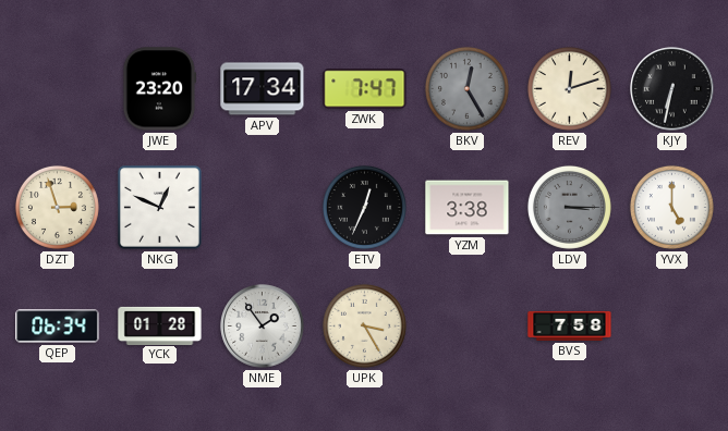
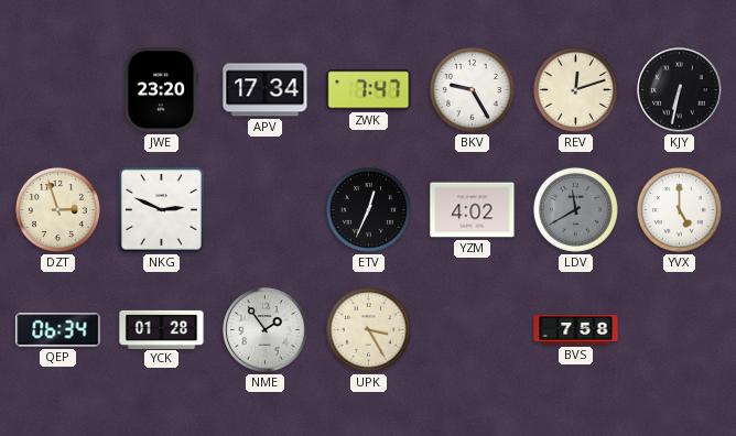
BKV: 12:25 -> 9:25 (472, 89)
BKV dial: grey -> white (472, 89)
NKG: 12:49 -> 2:49 (162, 210)
YZM: 3:38 -> 4:02 (473, 210)
LDV: 3:15 -> 11:40 (575, 209)
